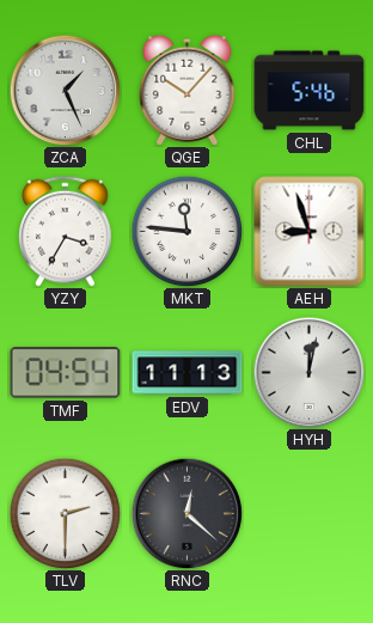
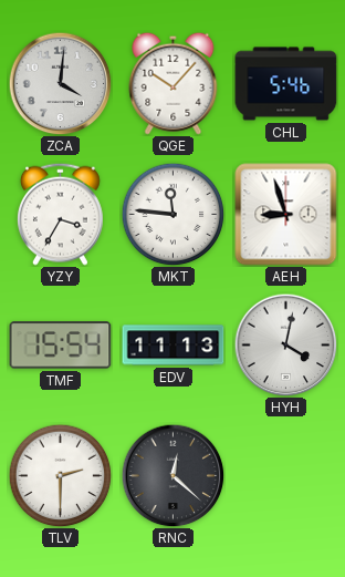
ZCA: 1:26 -> 4:01 (60, 83)
TMF: 04:54 -> 15:54 (61, 346)
HYH: 12:02 -> 4:02 (285, 344)
